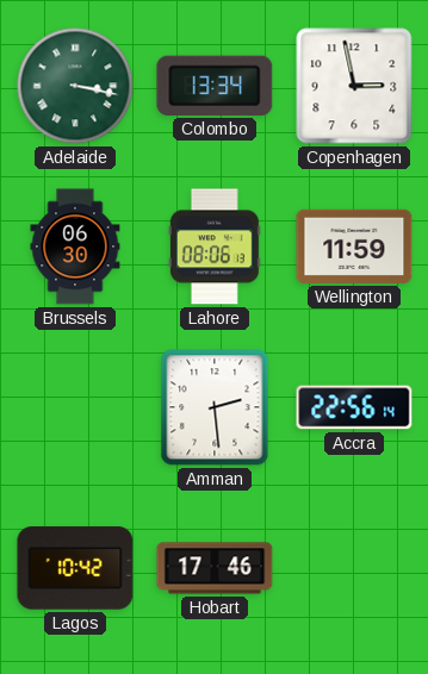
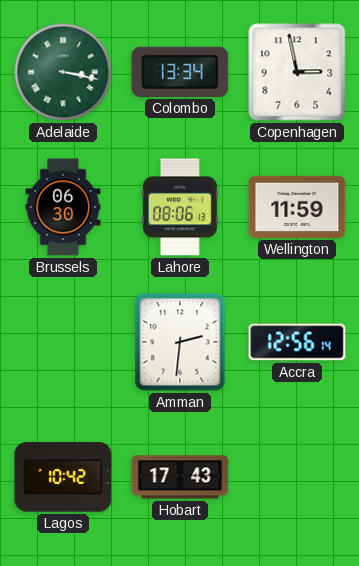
Amman: 2:29 -> 2:31 (180, 342)
Accra: 22:56 -> 12:56 (297, 342)
Hobart: 17:46 -> 17:43 (180, 477)
